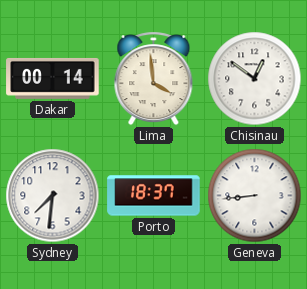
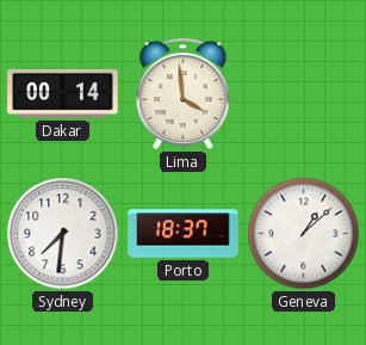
Chisinau: 12:51 -> none (255, 79)
Geneva: 8:44 -> 1:08 (304, 234)
